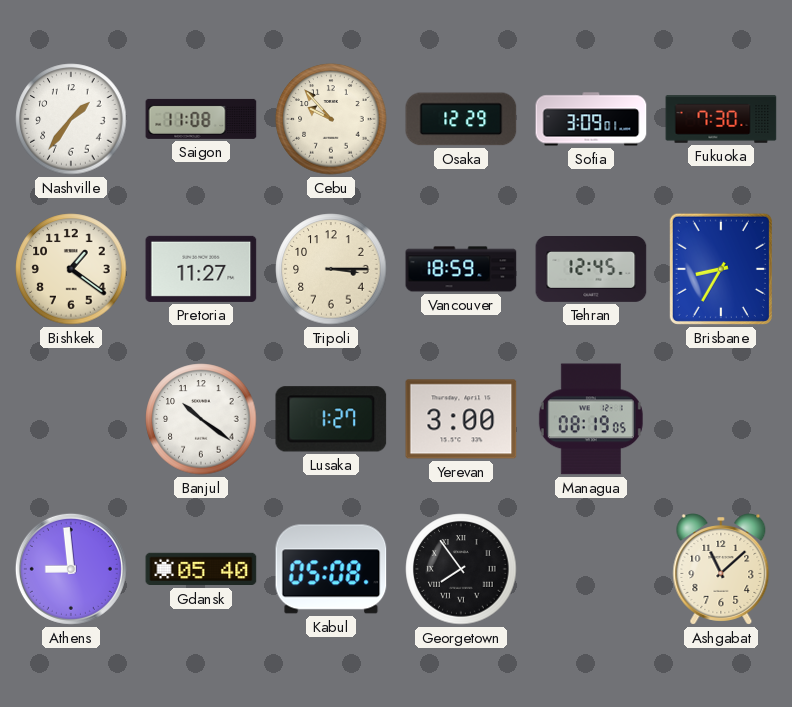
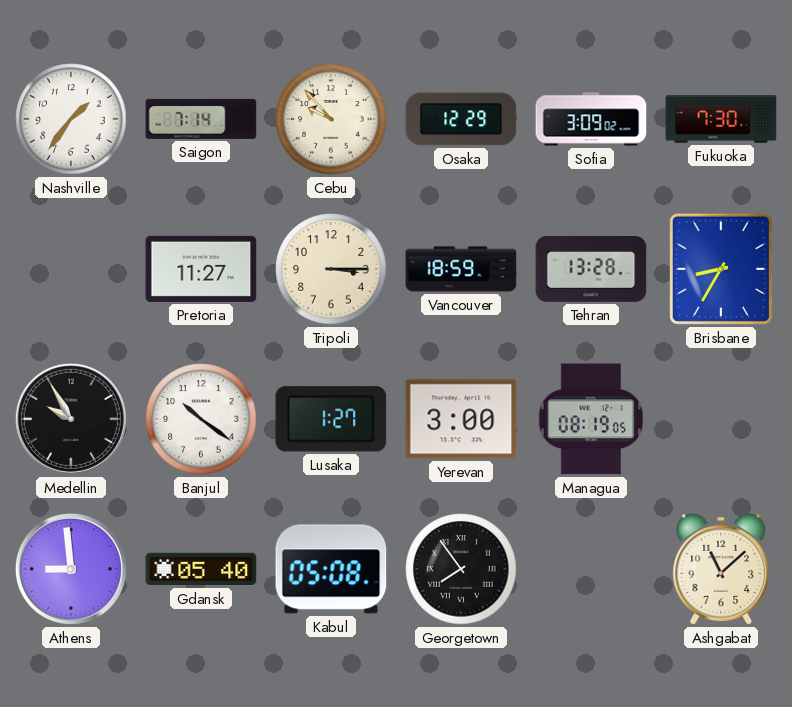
Saigon: 11:08 -> 7:14 (201, 119)
Sofia: 3:09:01 -> 3:09:02 (591, 119)
Bishkek: 1:21 -> none (71, 269)
Tehran: 12:45 -> 13:28 (591, 270)
Medellin: none -> 9:55 (71, 419)
